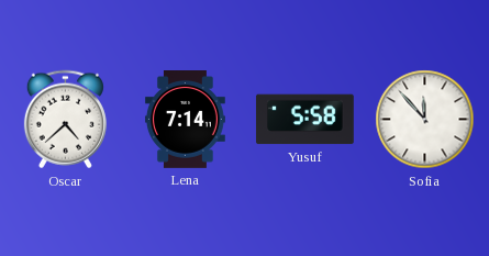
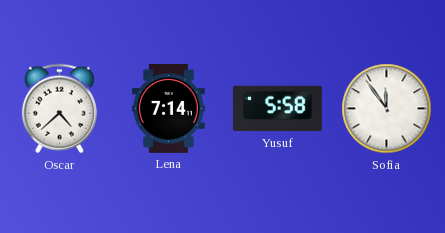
Sofia: 11:53 -> 11:54 (387, 109)
